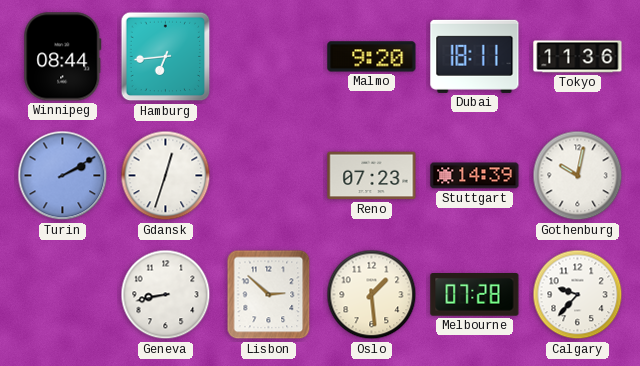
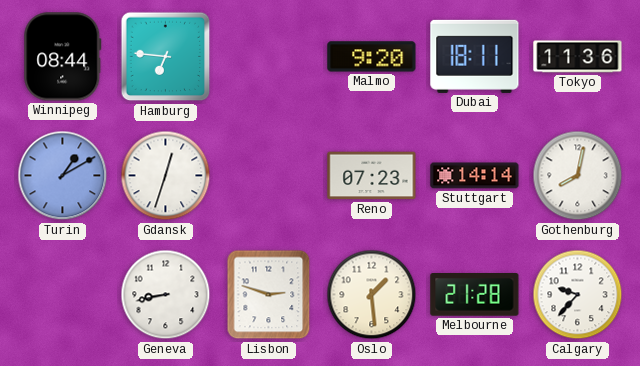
Hamburg: 6:44 -> 6:46 (166, 57)
Turin: 2:10 -> 1:10 (63, 176)
Stuttgart: 14:39 -> 14:14 (475, 176)
Gothenburg: 10:02 -> 8:02 (578, 176)
Lisbon: 2:52 -> 2:48 (269, 295)
Melbourne: 07:28 -> 21:28 (475, 295)
